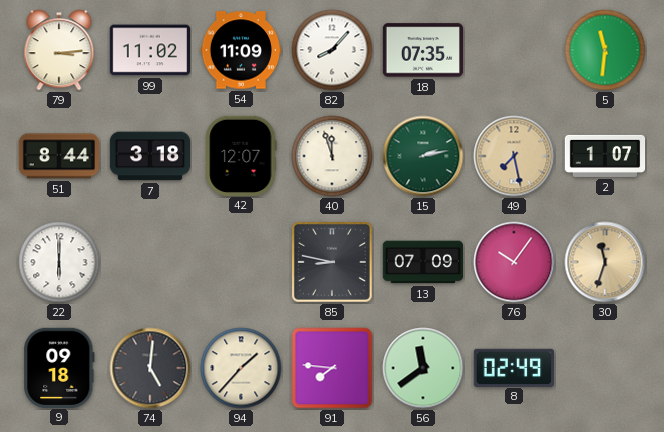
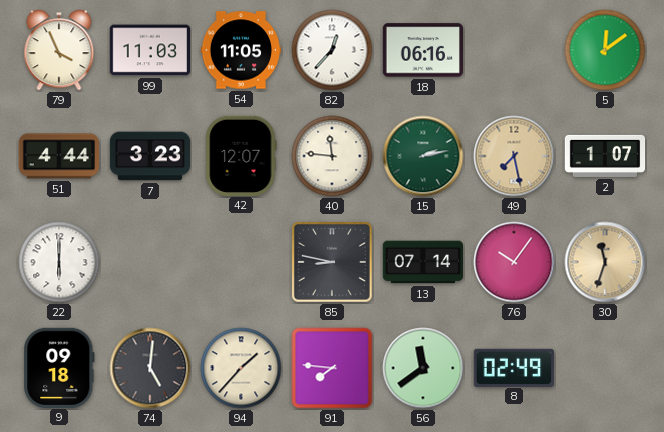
79: 3:14 -> 3:56 (59, 50)
99: 11:02 -> 11:03 (149, 50)
54: 11:09 -> 11:05 (241, 50)
82: 8:07 -> 12:37 (332, 50)
18: 07:35 -> 06:16 (423, 50)
5: 11:31 -> 12:09 (605, 50)
51: 8:44 -> 4:44 (58, 156)
7: 3:18 -> 3:23 (150, 156)
40: 11:57 -> 11:46 (332, 156)
13: 07:09 -> 07:14 (423, 262)
